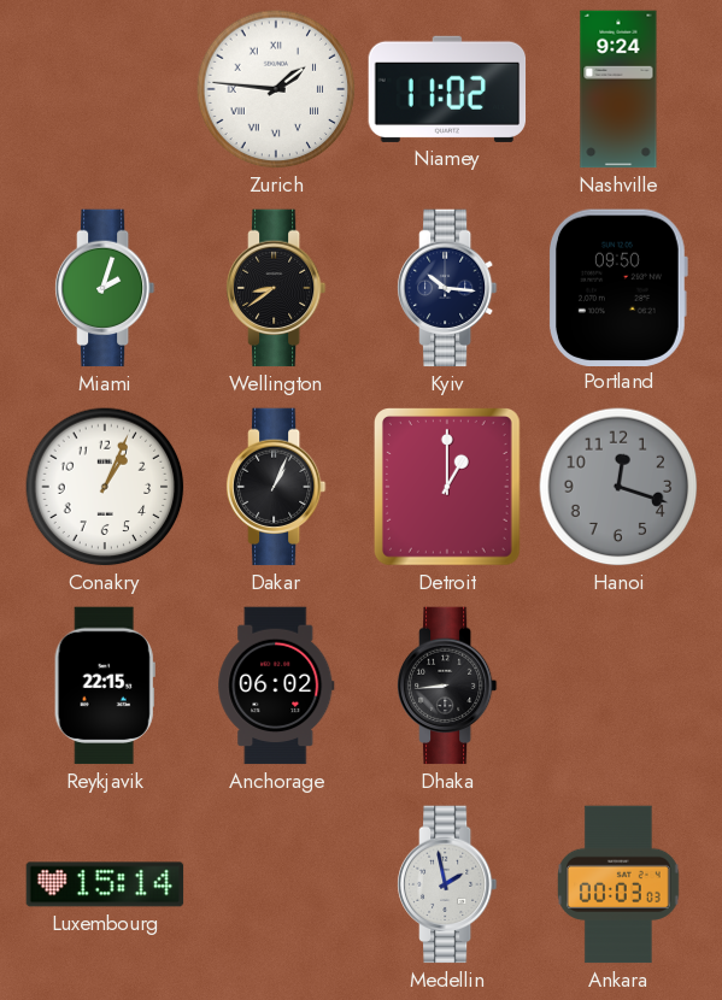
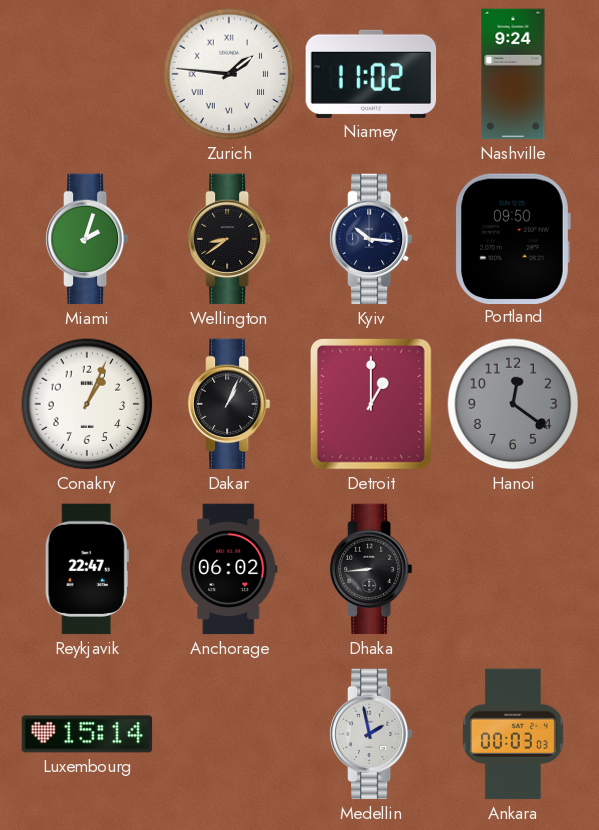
Hanoi: 12:18 -> 12:21 (513, 404)
Reykjavik: 22:15 -> 22:47 (87, 569)
